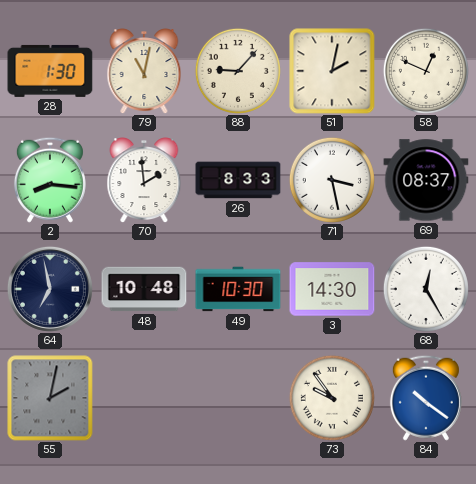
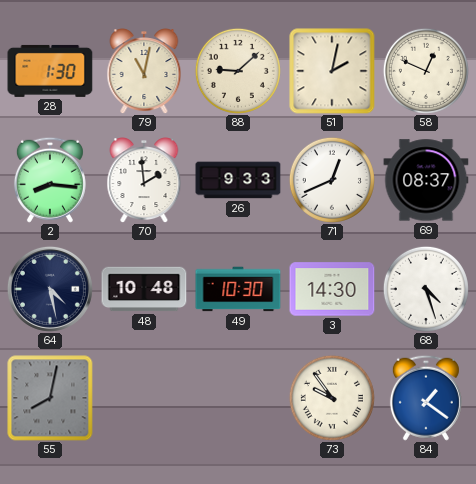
88: 9:07 -> 9:08 (238, 71)
26: 8:33 -> 9:33 (238, 180)
71: 3:28 -> 12:41 (332, 180)
64: 6:58 -> 4:28 (50, 289)
68: 12:25 -> 4:27 (426, 289)
55: 2:02 -> 8:02 (50, 398)
84: 10:21 -> 1:21 (426, 398)
